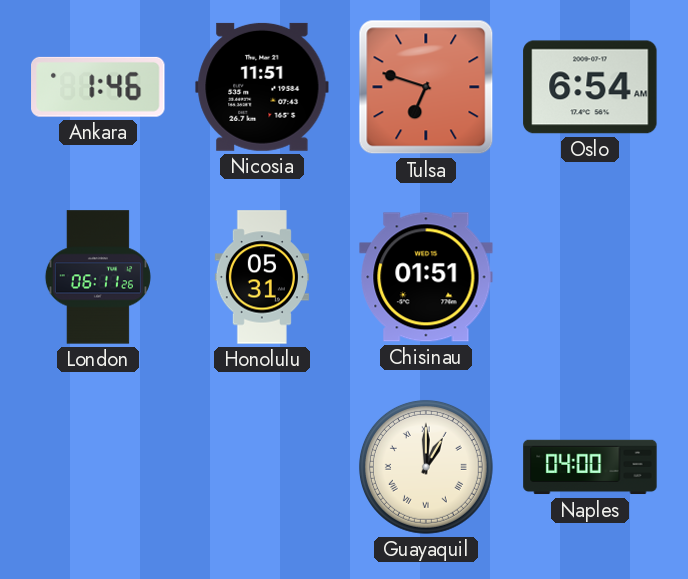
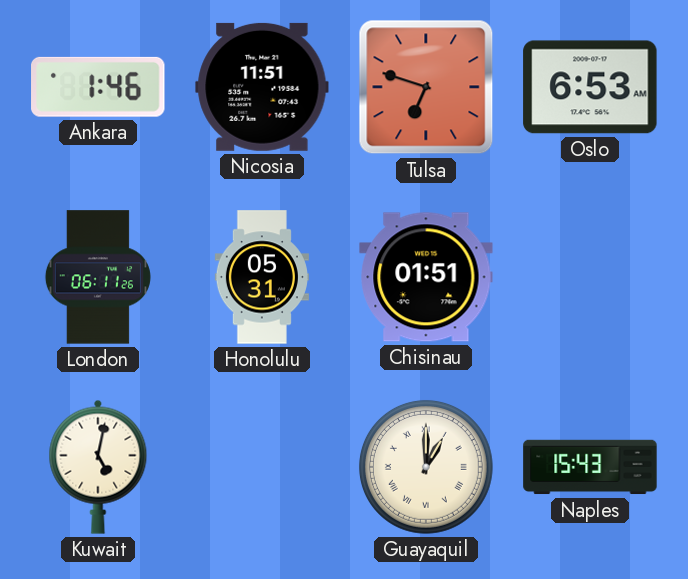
Oslo: 6:54 -> 6:53 (590, 87)
Kuwait: none -> 5:02 (98, 467)
Naples: 04:00 -> 15:43 (590, 467)
